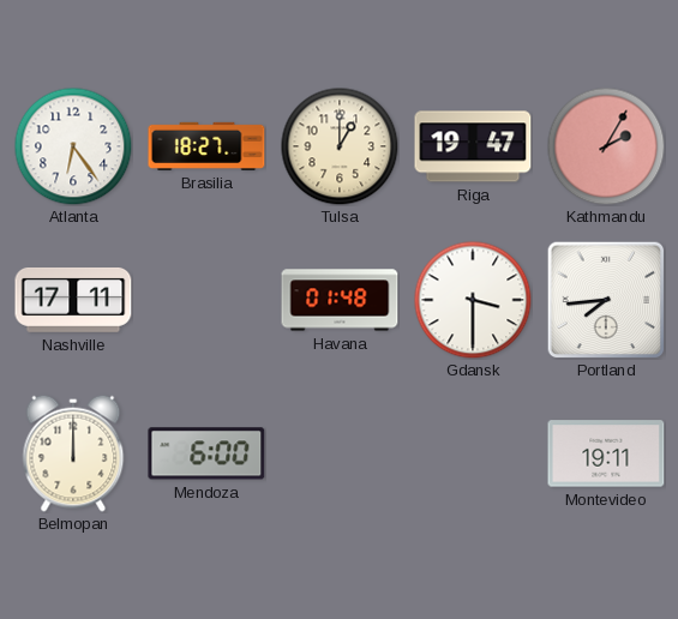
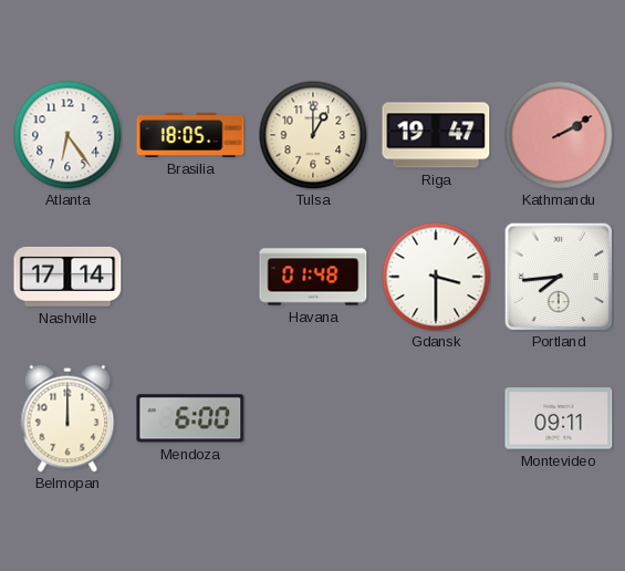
Brasilia: 18:27 -> 18:05 (190, 135)
Kathmandu: 2:05 -> 2:10 (559, 135)
Nashville: 17:11 -> 17:14 (67, 277)
Montevideo: 19:11 -> 09:11 (559, 418)
